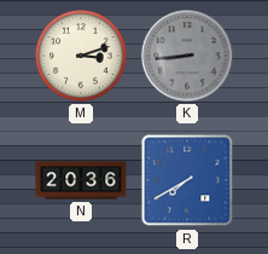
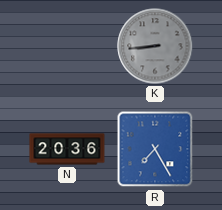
M: 3:12 -> none (81, 56)
R: 7:40 -> 7:25 (155, 149)
